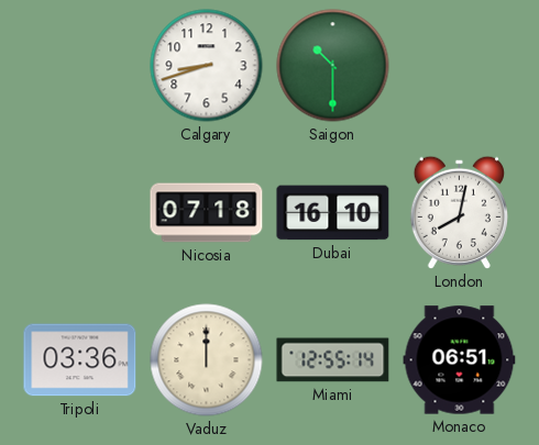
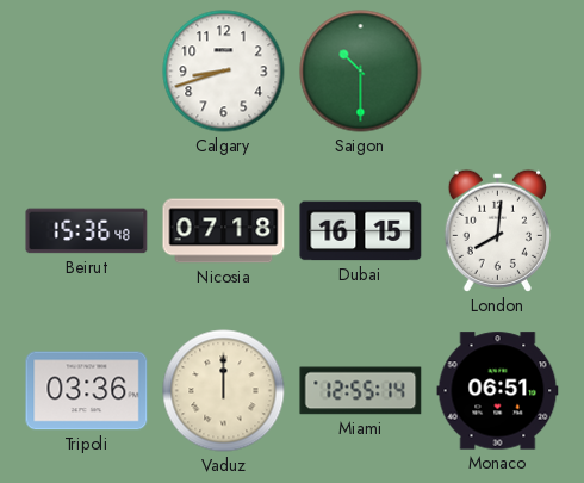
Beirut: none -> 15:36 (87, 231)
Dubai: 16:10 -> 16:15 (361, 231)
London: 8:02 -> 8:01 (497, 230)
